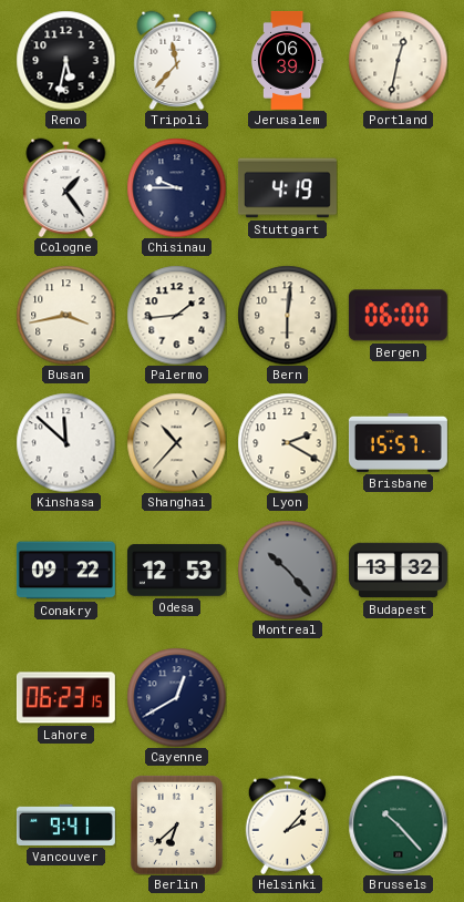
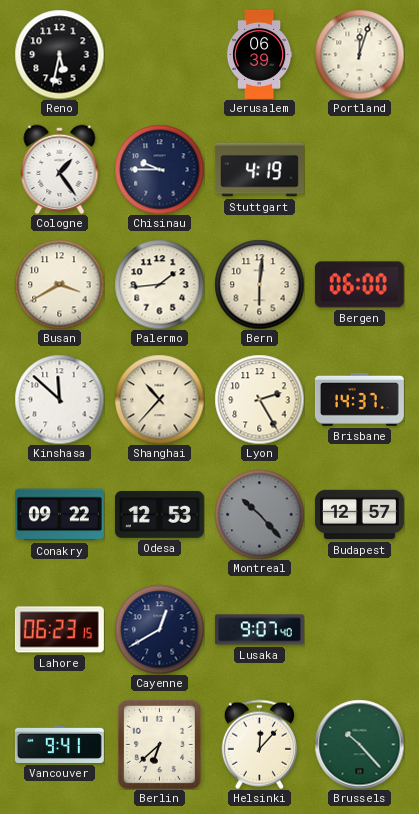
Tripoli: 11:37 -> none (177, 60)
Portland: 12:32 -> 12:03 (359, 54)
Busan: 3:43 -> 3:40 (59, 284)
Lyon: 2:20 -> 2:25 (259, 399)
Brisbane: 15:57 -> 14:37 (359, 399)
Budapest: 13:32 -> 12:57 (359, 515)
Lusaka: none -> 9:07 (259, 630)
Helsinki: 2:07 -> 12:07 (259, 744)
